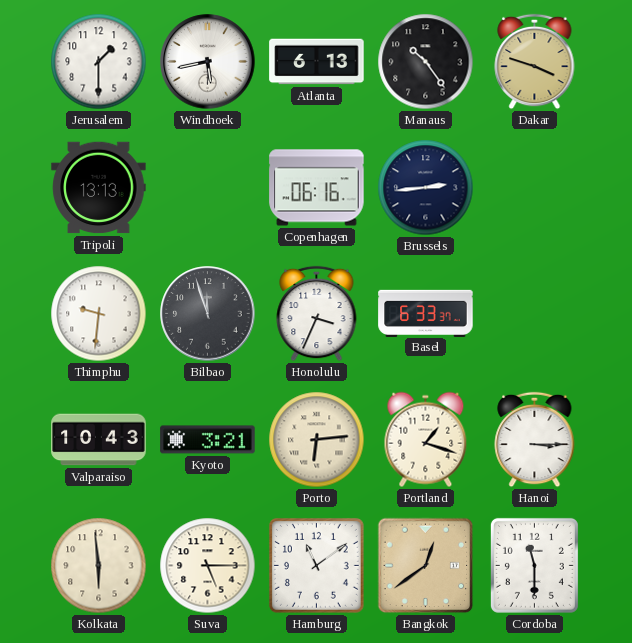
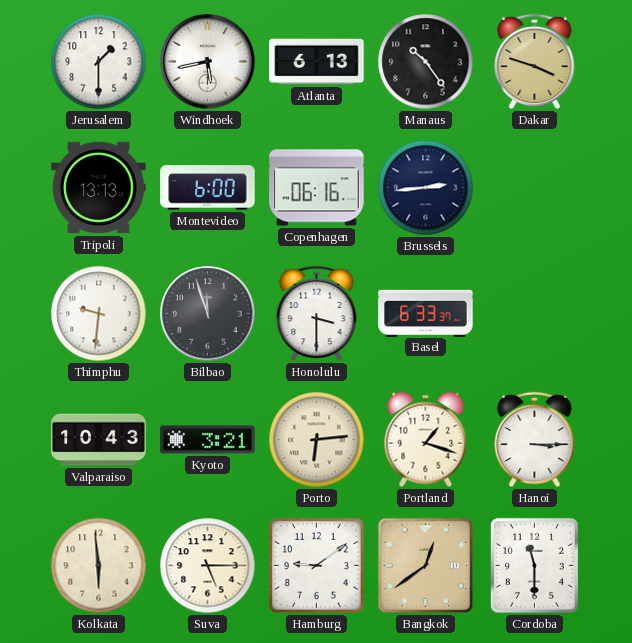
Montevideo: none -> 6:00 (208, 188)
Honolulu: 3:34 -> 3:30 (317, 314)
Hamburg: 11:09 -> 9:09 (316, 565)
